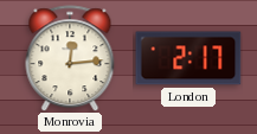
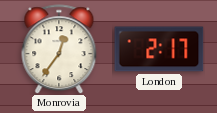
Monrovia: 12:14 -> 12:36 (59, 49)
